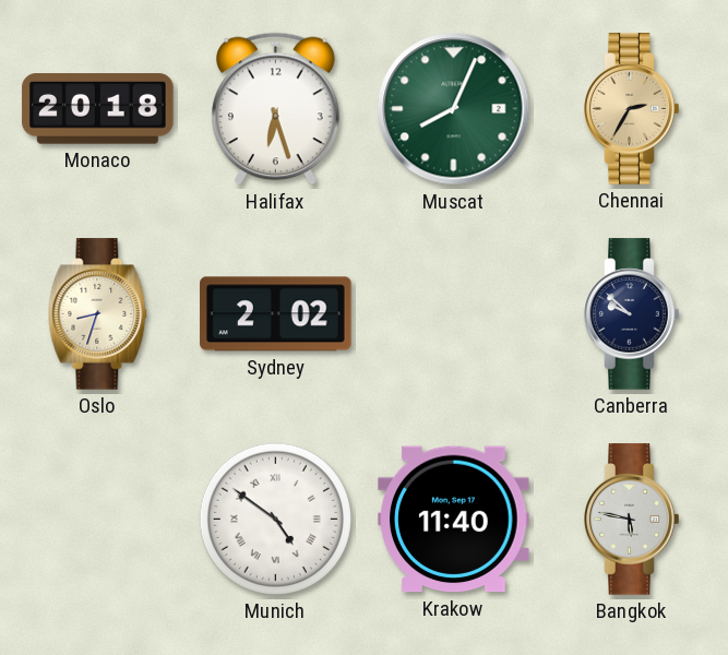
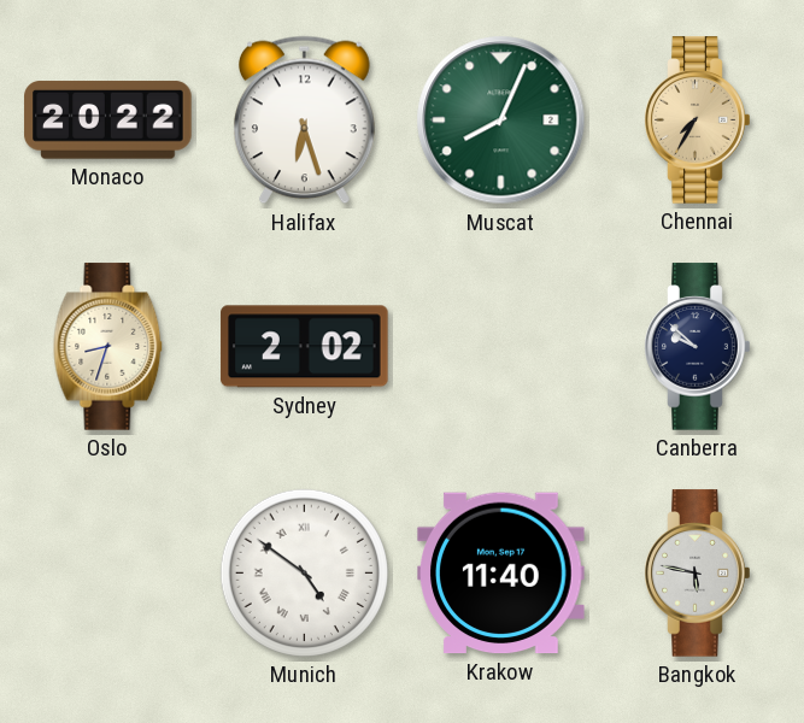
Monaco: 20:18 -> 20:22 (108, 120)
Chennai: 2:35 -> 7:35 (698, 120)
